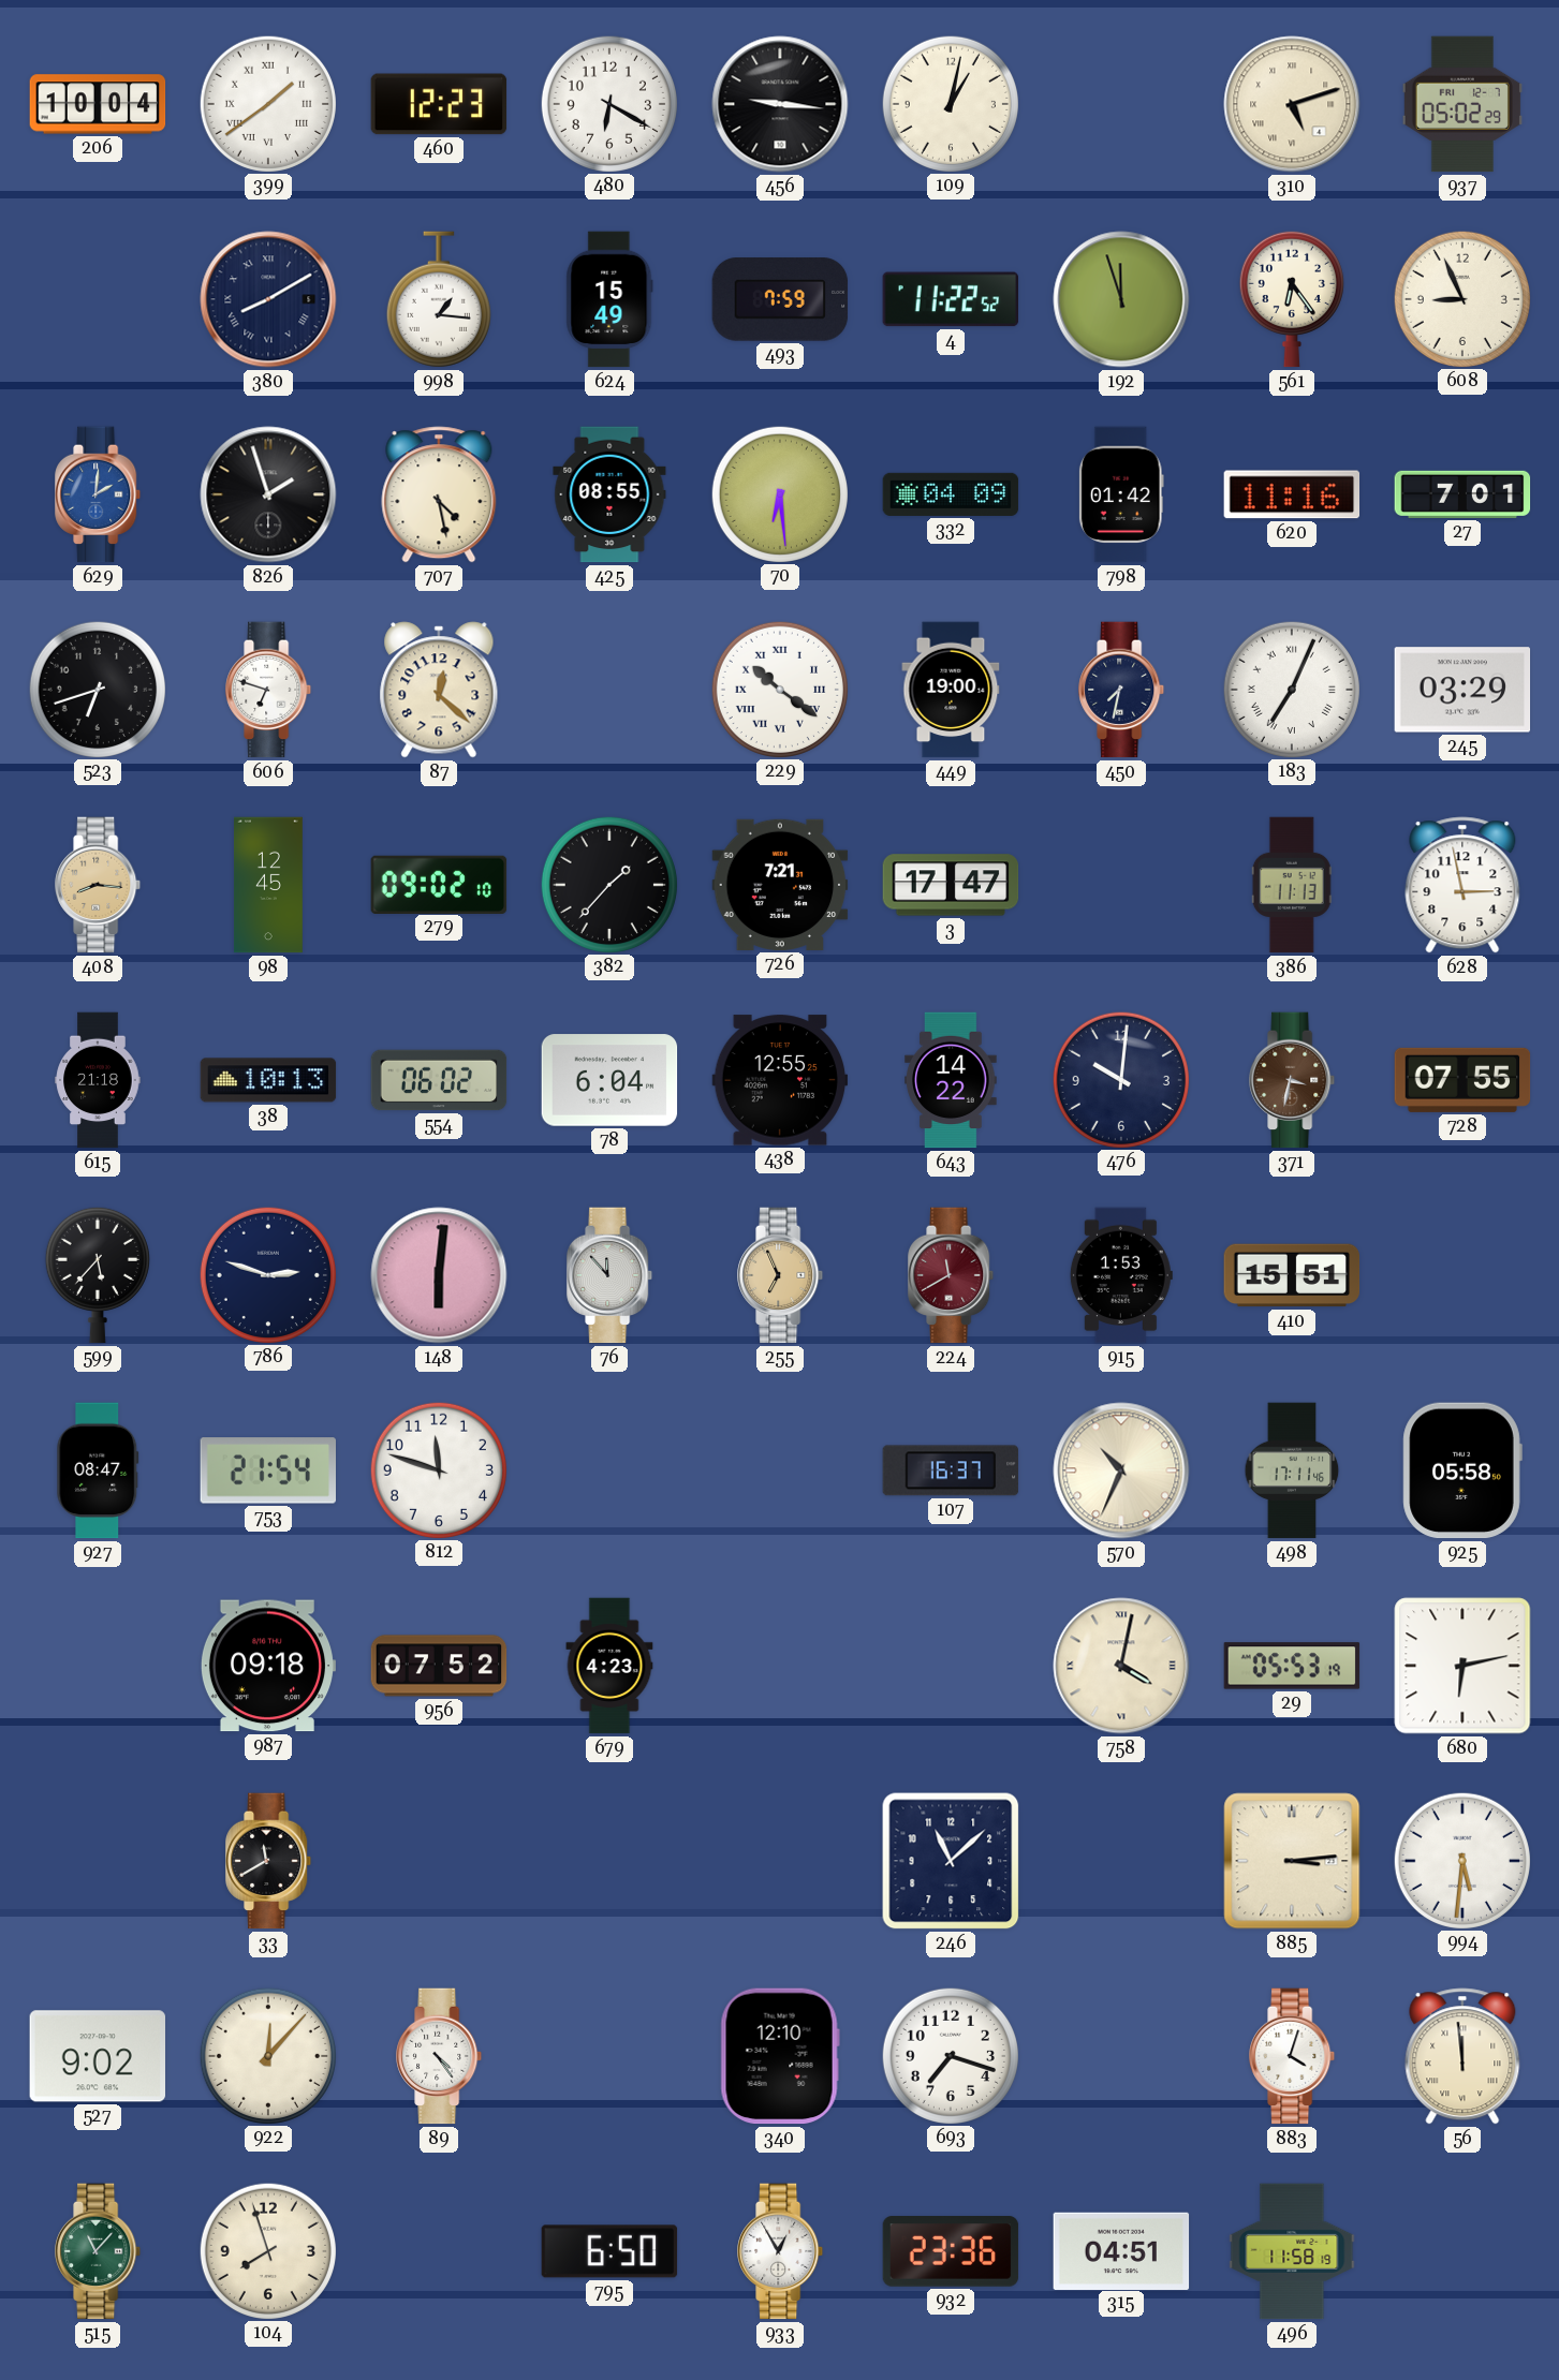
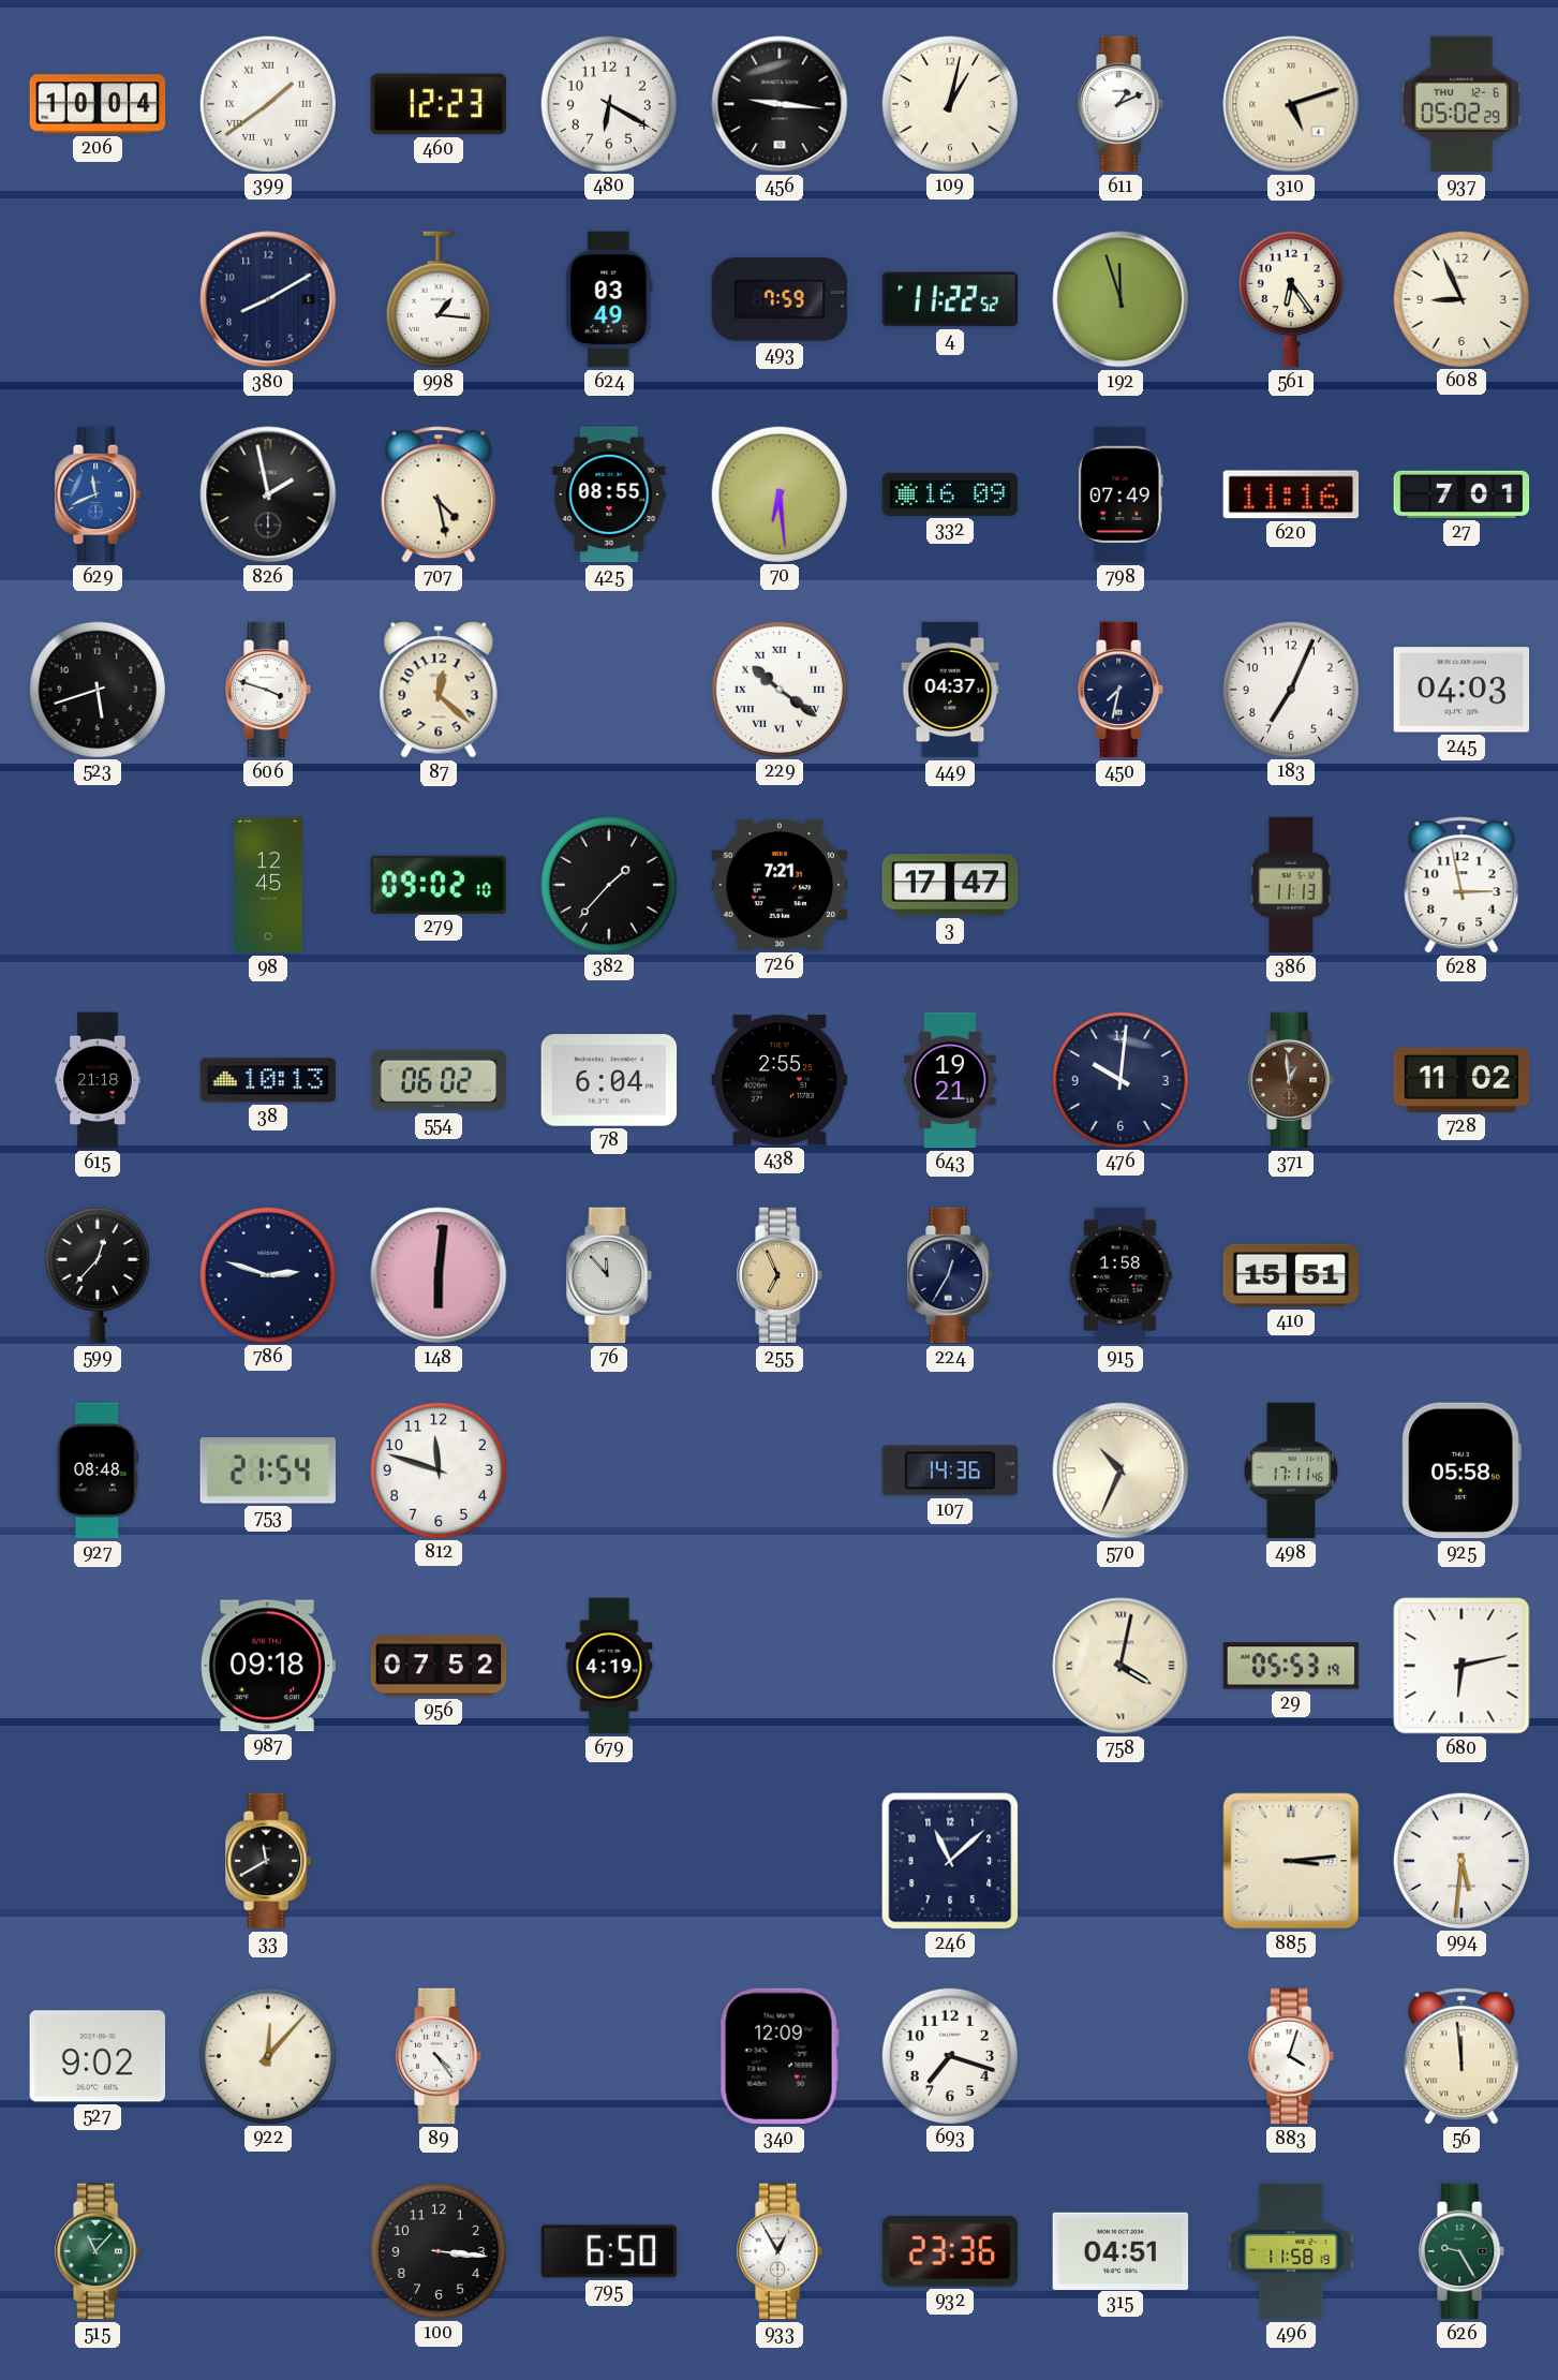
611: none -> 1:11 (1122, 104)
937 date: FRI 12-7 -> THU 12-6 (1461, 104)
380 numerals: Roman -> Arabic (268, 299)
624: 15:49 -> 03:49 (609, 299)
629: 2:01 -> 11:41 (99, 494)
826: 1:57 -> 1:58 (268, 494)
332: 04:09 -> 16:09 (950, 494)
798: 01:42 -> 07:49 (1121, 494)
523: 6:42 -> 5:42 (97, 689)
606: 6:48 -> 3:48 (269, 690)
449: 19:00 -> 04:37 (950, 690)
183 numerals: Roman -> Arabic (1290, 689)
245: 03:29 -> 04:03 (1461, 690)
408: 8:16 -> none (99, 885)
438: 12:55 -> 2:55 (780, 1080)
643: 14:22 -> 19:21 (950, 1080)
371: 3:32 -> 12:59 (1292, 1080)
728: 07:55 -> 11:02 (1461, 1080)
599: 5:37 -> 12:37 (98, 1275)
224: 11:40 -> 12:35 (951, 1275)
224 dial: burgundy -> navy (951, 1275)
915: 1:53 -> 1:58 (1121, 1275)
927: 08:47 -> 08:48 (98, 1470)
107: 16:37 -> 14:36 (950, 1470)
679: 4:23 -> 4:19 (609, 1666)
340: 12:10 -> 12:09 (780, 2056)
104: 7:57 -> none (267, 2250)
100: none -> 3:16 (437, 2250)
626: none -> 9:25 (1463, 2251)
